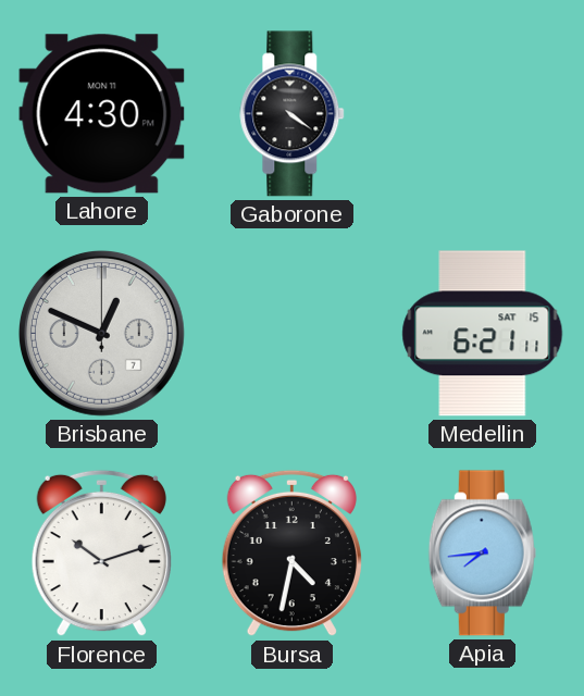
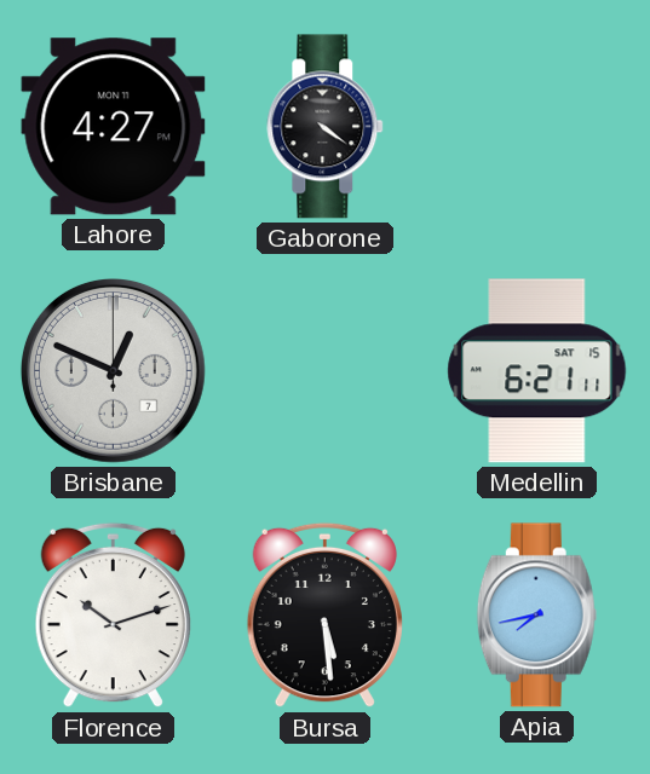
Lahore: 4:30 -> 4:27 (114, 127)
Bursa: 4:32 -> 5:29 (324, 616)
Apia: 7:44 -> 7:43 (536, 616)
